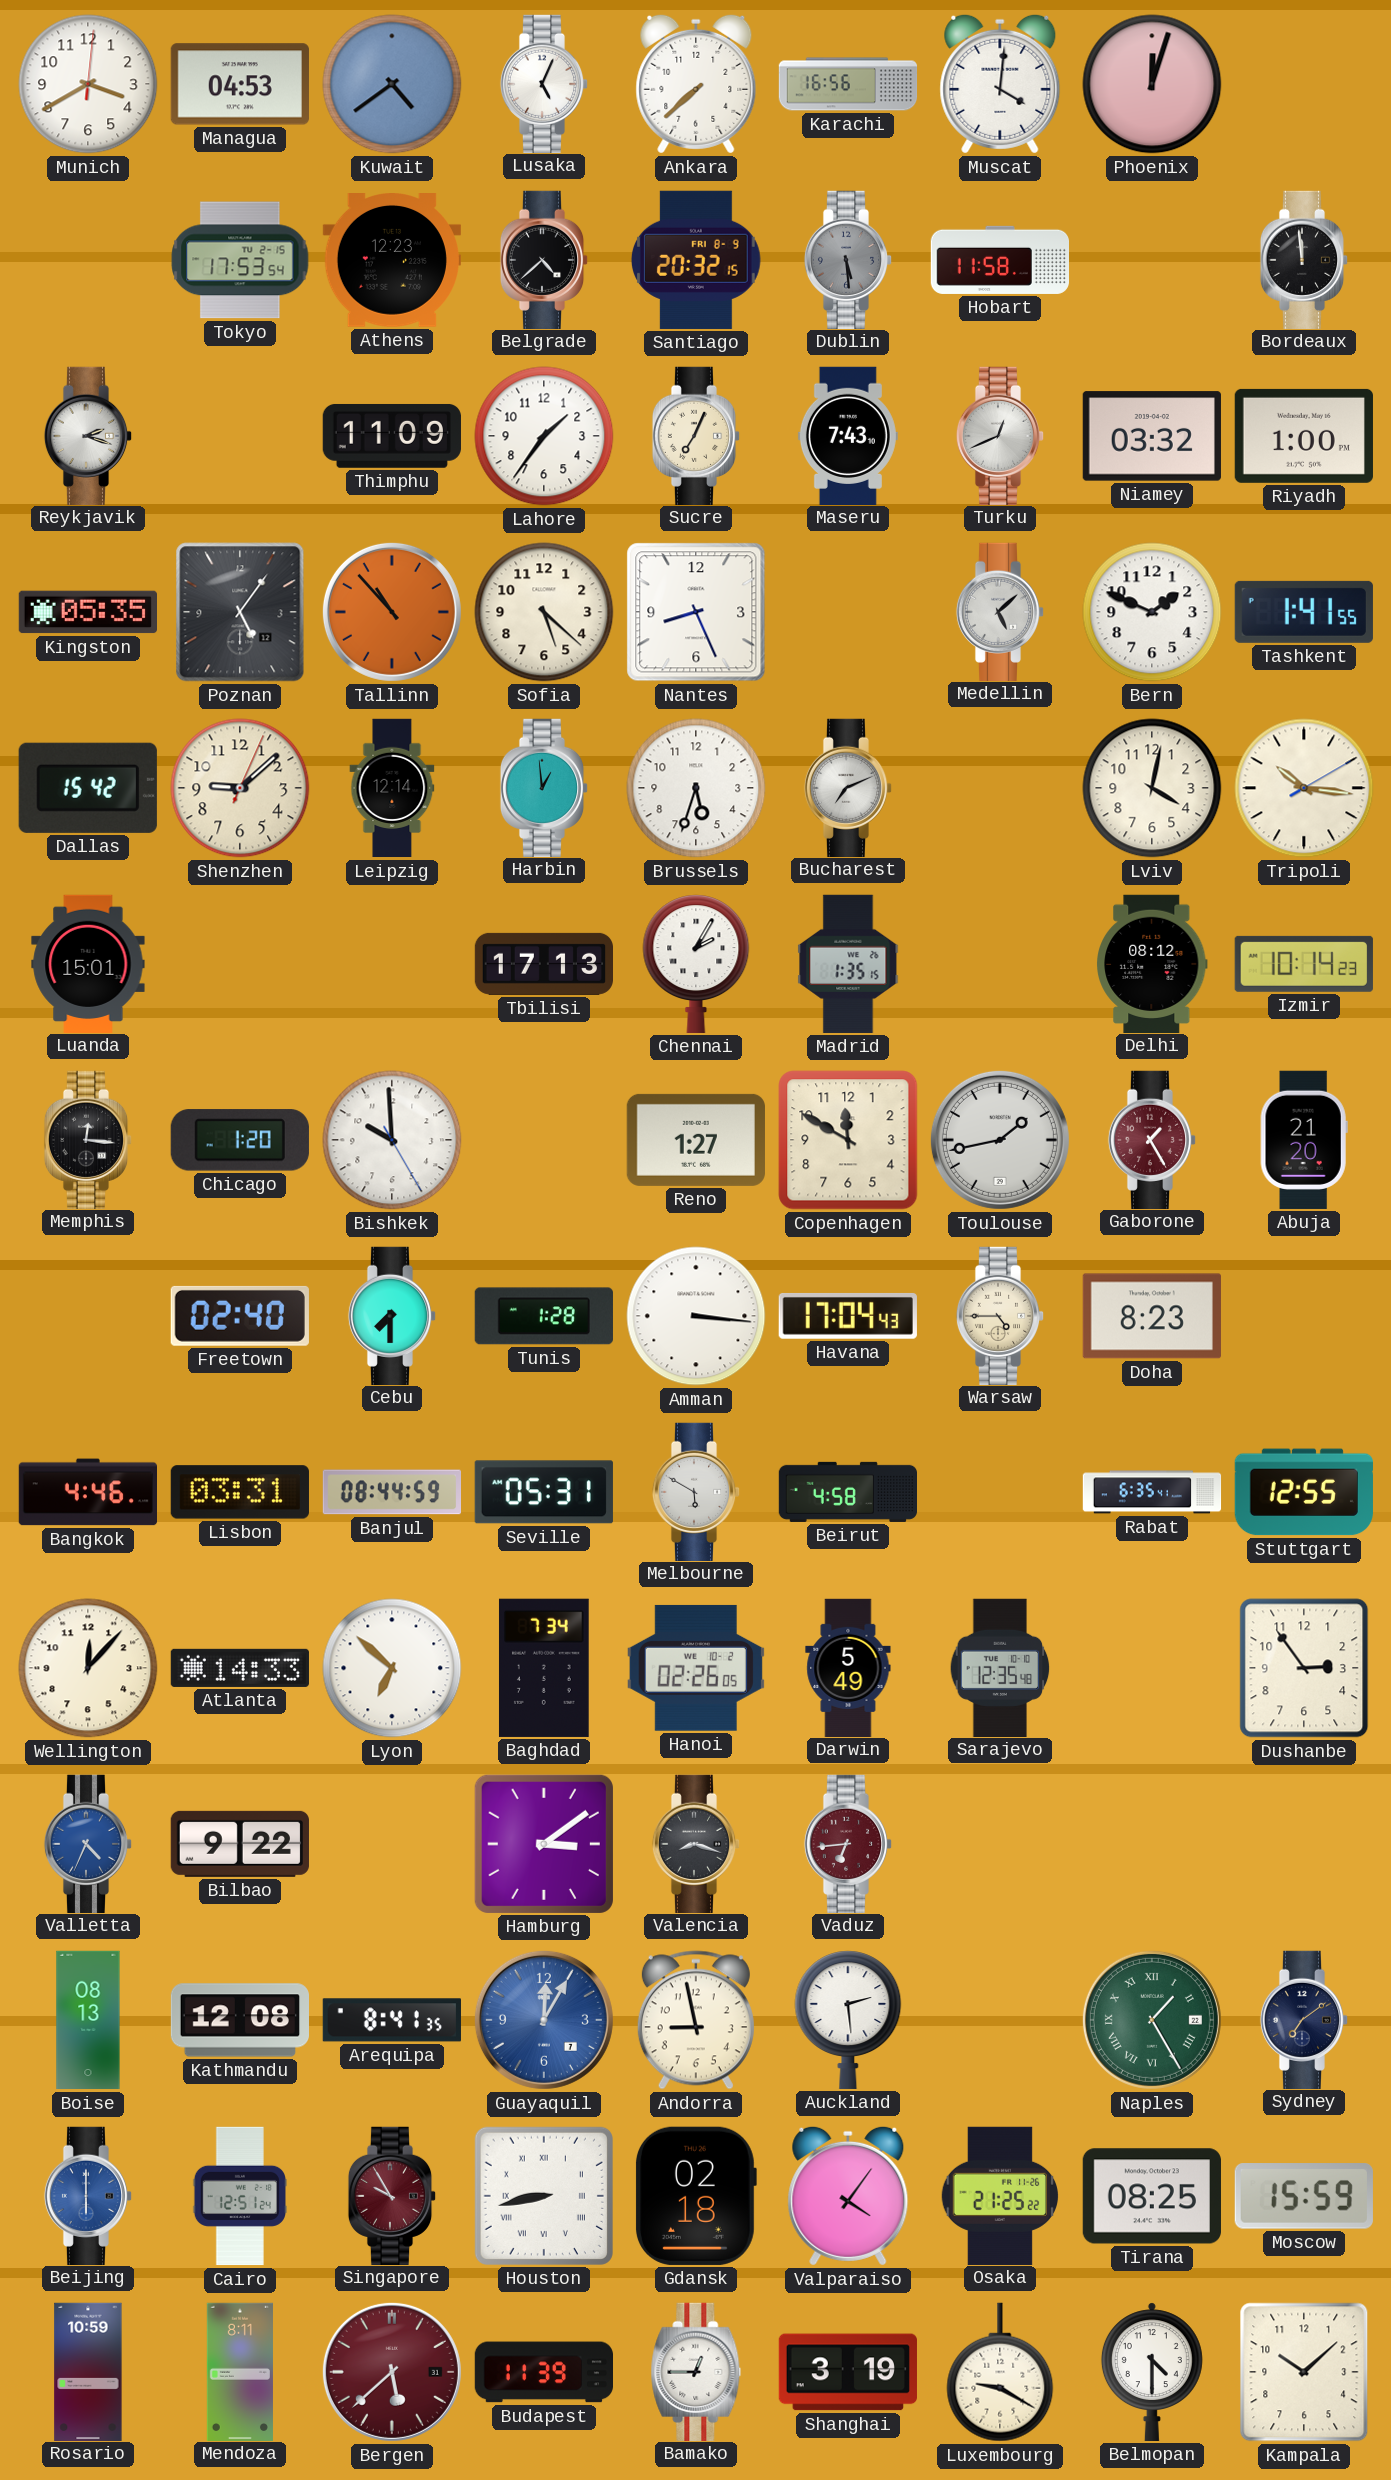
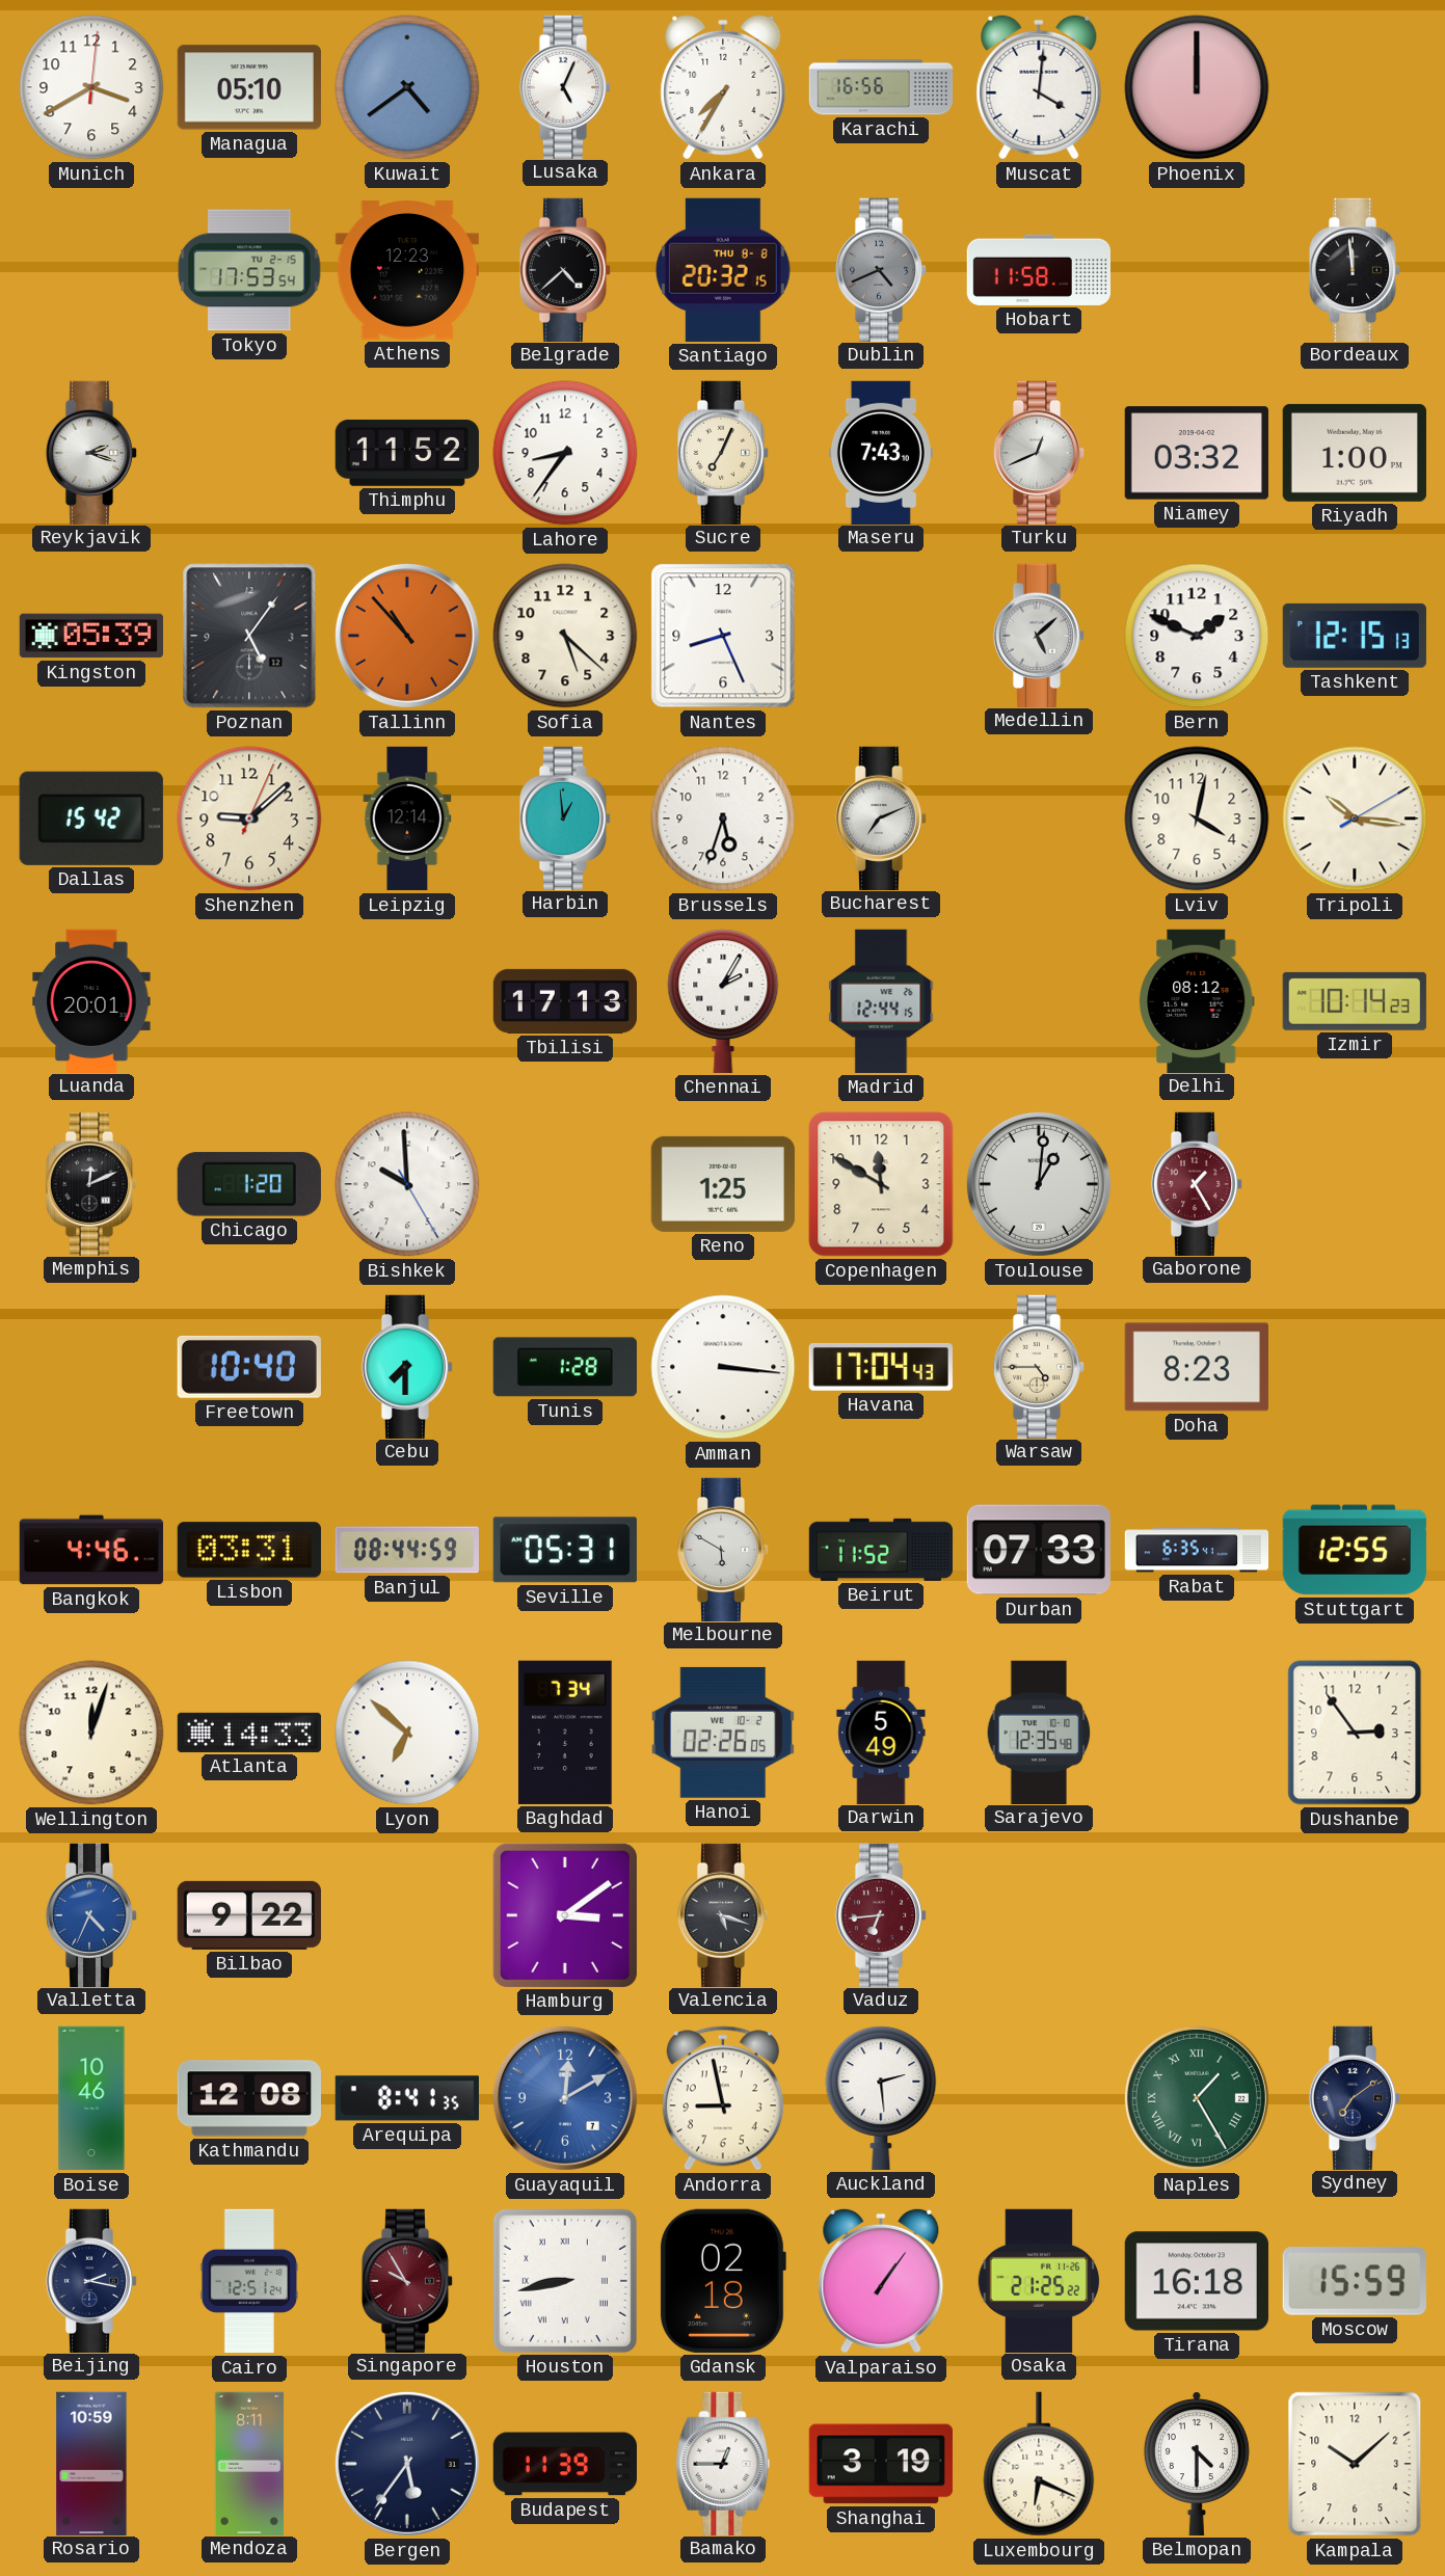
Managua: 04:53 -> 05:10 (249, 87)
Ankara: 7:38 -> 7:35 (723, 87)
Phoenix: 12:03 -> 12:00 (1197, 87)
Santiago date: FRI 8-9 -> THU 8-8 (723, 270)
Dublin: 5:29 -> 4:41 (881, 269)
Thimphu: 11:09 -> 11:52 (407, 453)
Lahore: 1:36 -> 8:36 (565, 453)
Kingston: 05:35 -> 05:39 (90, 636)
Tashkent: 1:41 -> 12:15 (1355, 636)
Luanda: 15:01 -> 20:01 (91, 1000)
Madrid: 1:35 -> 12:44 (881, 1001)
Memphis: 12:16 -> 12:11 (91, 1183)
Reno: 1:27 -> 1:25 (723, 1184)
Toulouse: 1:43 -> 1:01 (1039, 1184)
Abuja: 21:20 -> none (1304, 1140)
Freetown: 02:40 -> 10:40 (249, 1367)
Beirut: 4:58 -> 11:52 (880, 1550)
Durban: none -> 07:33 (1039, 1550)
Wellington: 12:07 -> 12:03 (91, 1733)
Valencia: 8:18 -> 5:18 (723, 1914)
Boise: 08:13 -> 10:46 (91, 2098)
Guayaquil: 12:05 -> 12:10 (565, 2098)
Beijing: 6:00 -> 2:17 (91, 2280)
Beijing dial: blue -> navy (91, 2280)
Valparaiso: 4:06 -> 1:06 (881, 2281)
Tirana: 08:25 -> 16:18 (1197, 2281)
Bergen: 5:38 -> 5:36 (407, 2464)
Bergen dial: burgundy -> navy (407, 2464)
Luxembourg: 9:20 -> 6:19 (1039, 2464)
